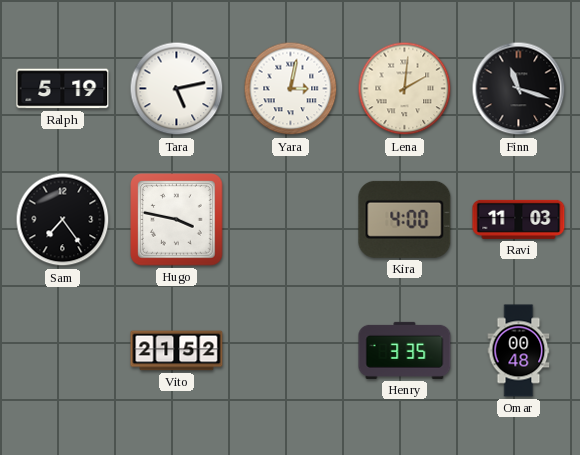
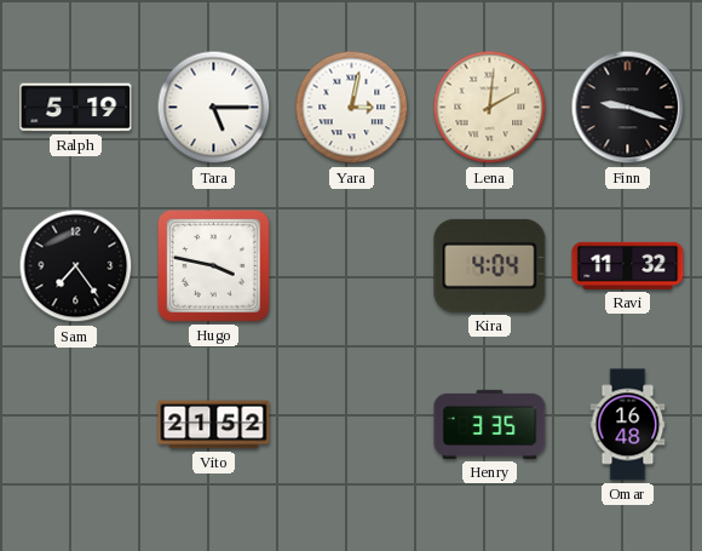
Tara: 5:13 -> 5:15 (214, 108)
Finn: 11:18 -> 9:18 (628, 108)
Kira: 4:00 -> 4:04 (490, 265)
Ravi: 11:03 -> 11:32 (628, 265)
Omar: 00:48 -> 16:48 (628, 425)
